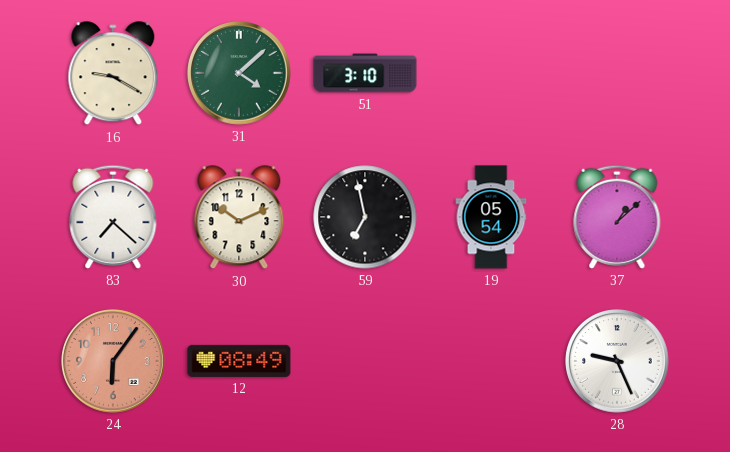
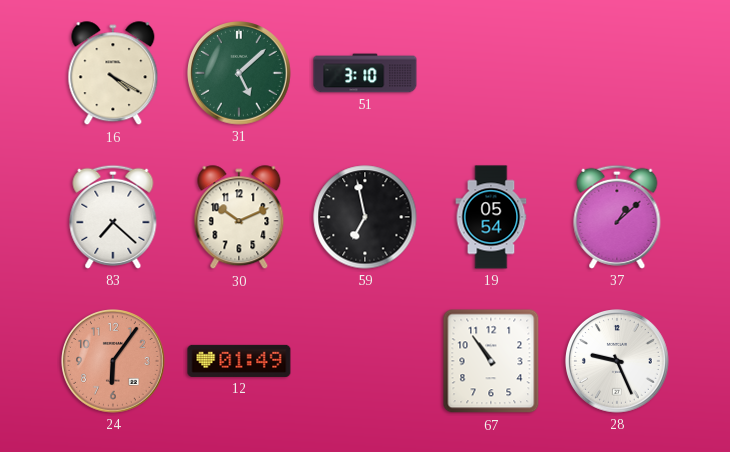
16: 9:20 -> 4:20 (113, 74)
31: 4:08 -> 5:08 (240, 74)
12: 08:49 -> 01:49 (239, 361)
67: none -> 10:54 (491, 361)
